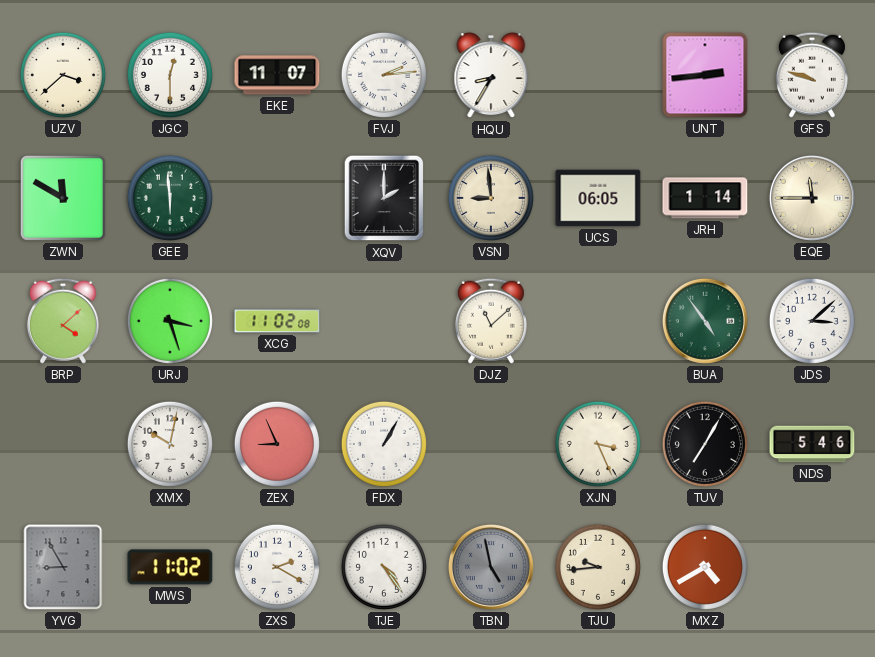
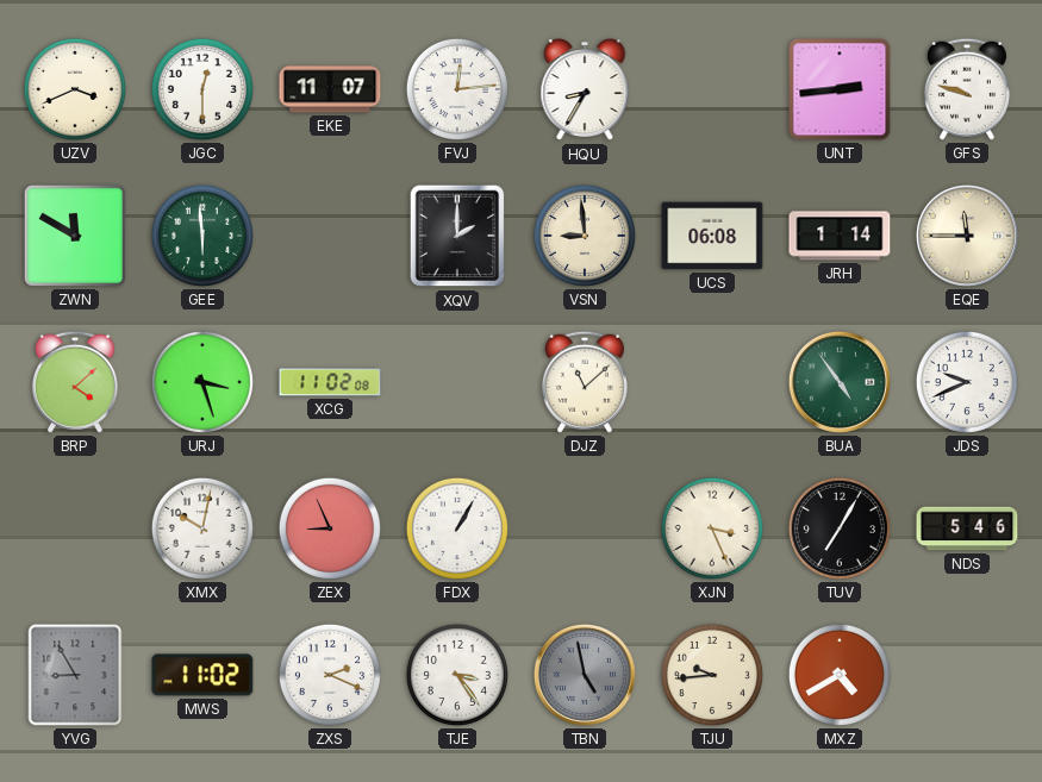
UZV: 3:38 -> 3:41 (75, 89)
FVJ: 2:14 -> 12:14 (457, 89)
UCS: 06:05 -> 06:08 (712, 236)
JDS: 3:08 -> 9:41 (967, 382)
ZXS: 2:20 -> 2:19 (330, 675)
TJE: 4:24 -> 3:24 (457, 675)
